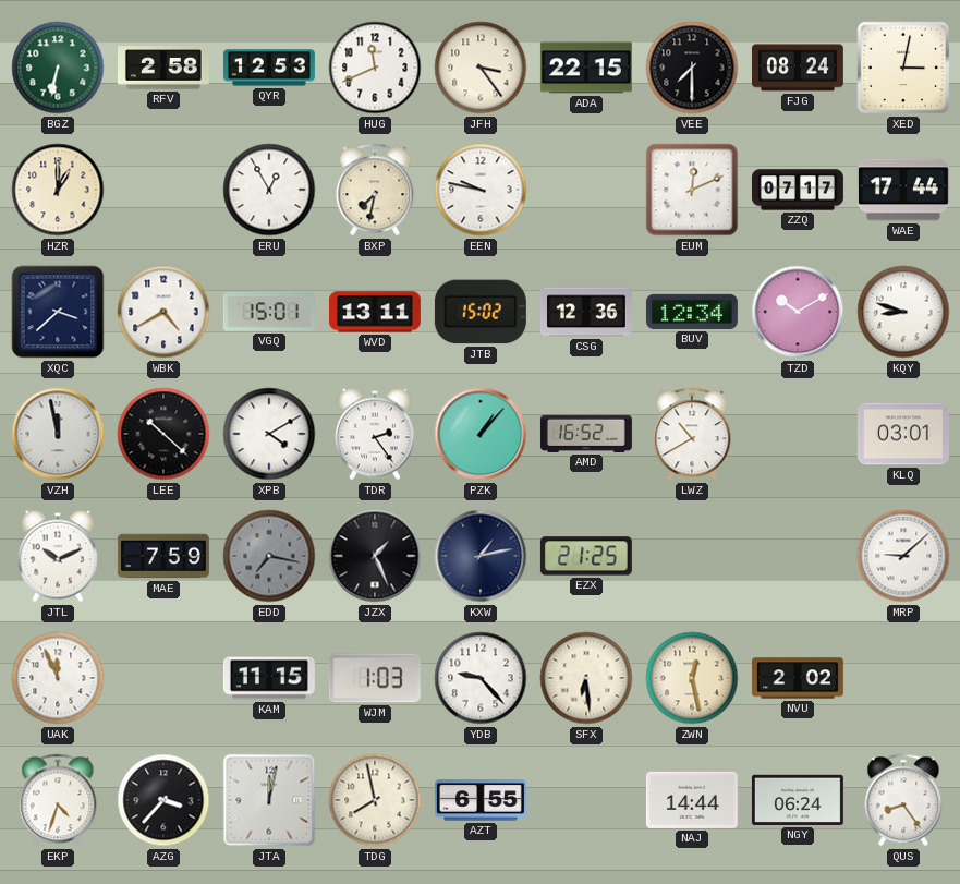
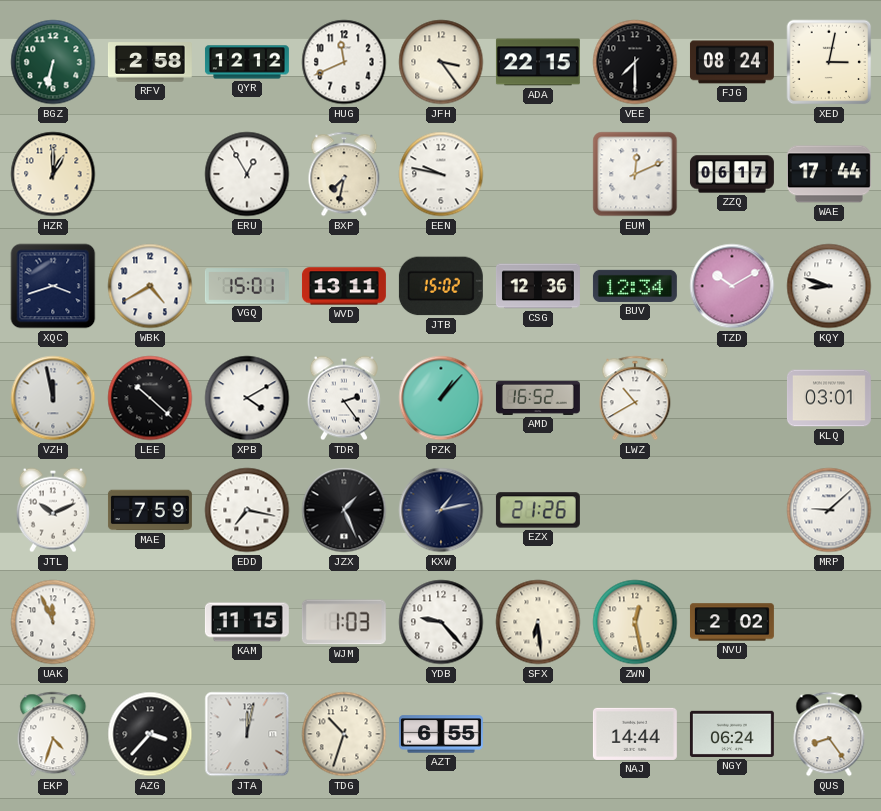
QYR: 12:53 -> 12:12 (247, 62)
ZZQ: 07:17 -> 06:17 (732, 174)
XQC: 3:38 -> 3:42 (53, 286)
EDD dial: grey -> white (247, 510)
EZX: 21:25 -> 21:26 (538, 510)
TDG: 7:58 -> 10:33 (344, 734)
